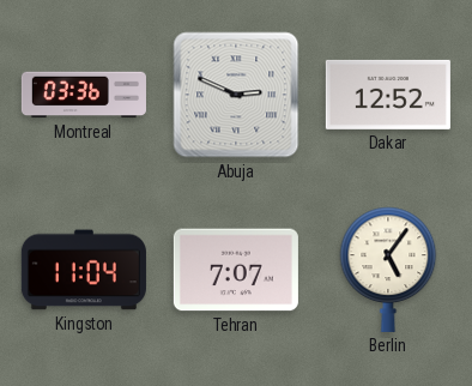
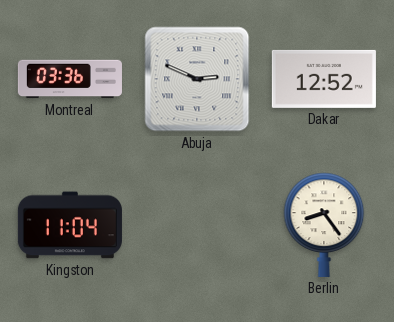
Tehran: 7:07 -> none (236, 270)
Berlin: 5:06 -> 8:24 (324, 225)
